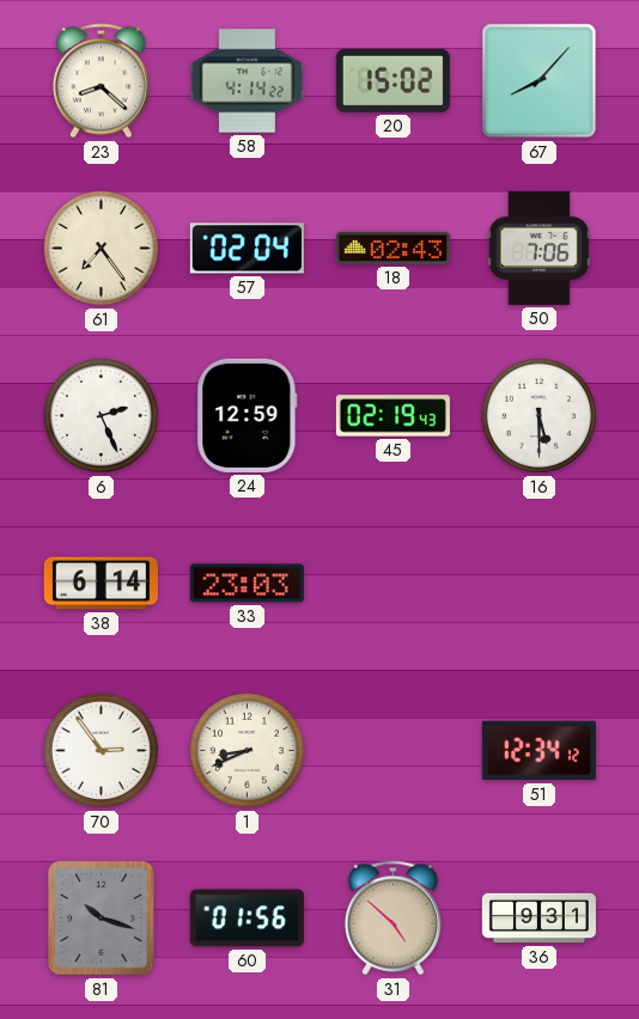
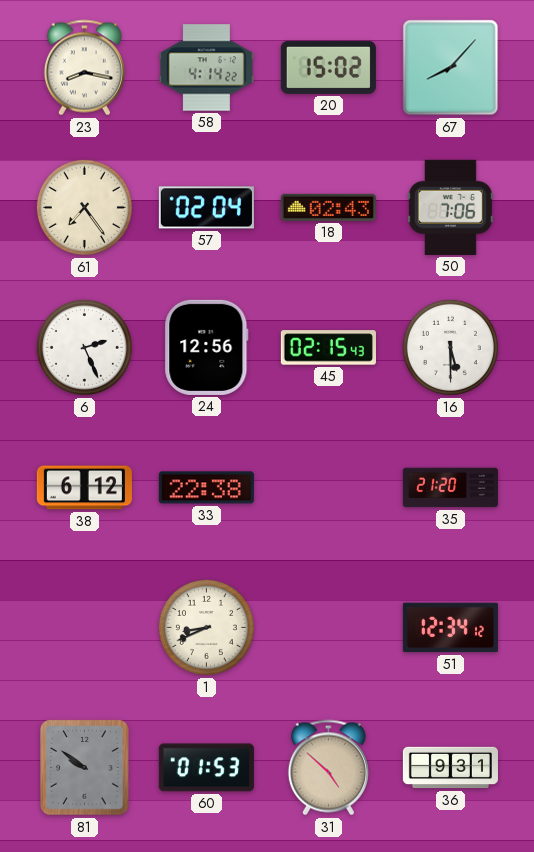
23: 8:22 -> 8:17 (84, 68)
24: 12:59 -> 12:56 (207, 347)
45: 02:19 -> 02:15 (328, 348)
38: 6:14 -> 6:12 (84, 488)
33: 23:03 -> 22:38 (206, 488)
35: none -> 21:20 (450, 488)
70: 2:54 -> none (101, 750)
81: 10:18 -> 9:51 (85, 768)
60: 01:56 -> 01:53 (206, 768)
